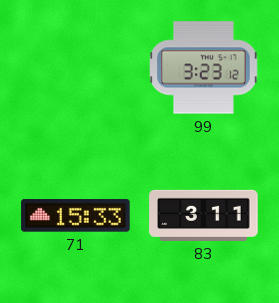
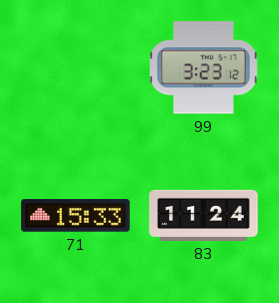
83: 3:11 -> 11:24 (204, 215)
